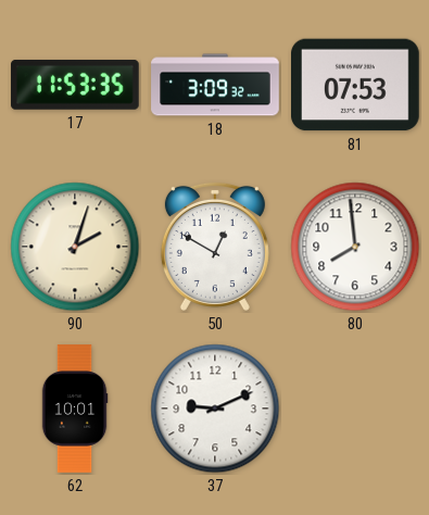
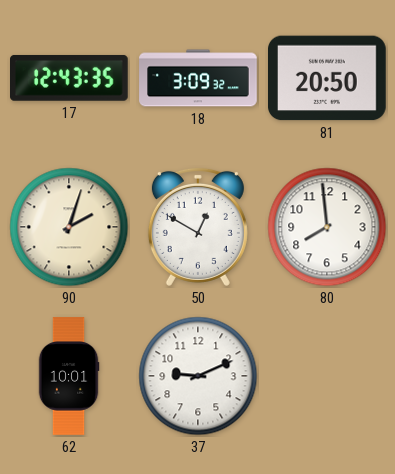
17: 11:53 -> 12:43 (70, 78)
81: 07:53 -> 20:50 (328, 78)
